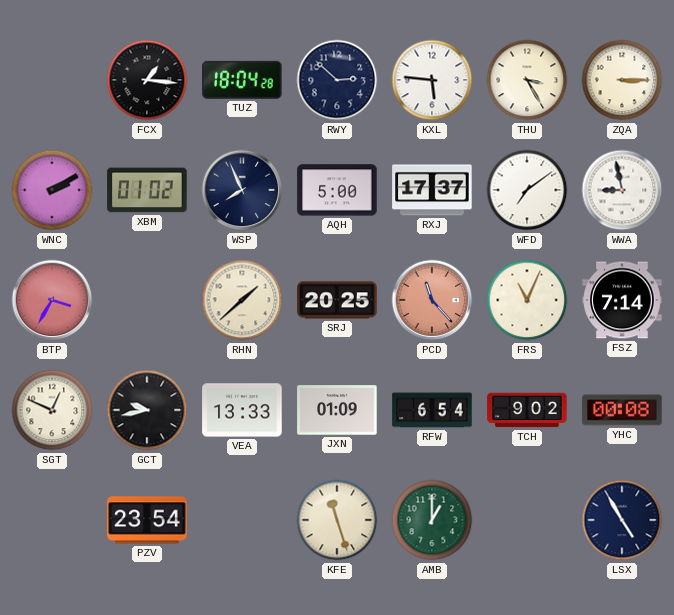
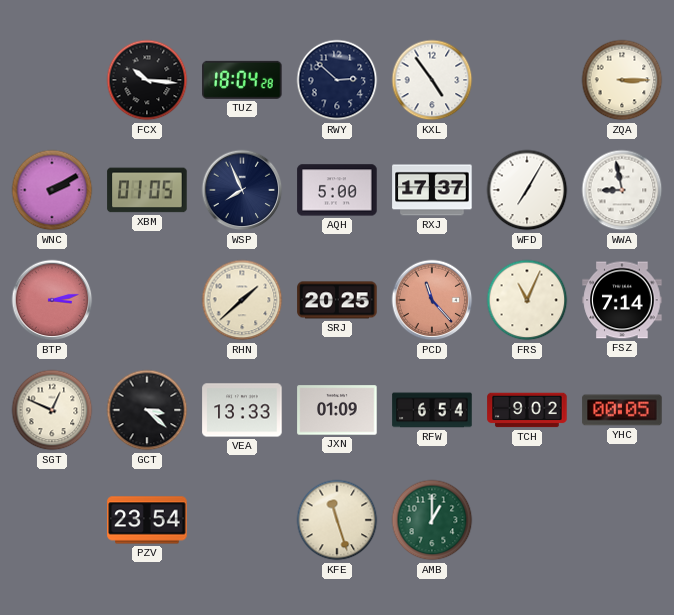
FCX: 1:16 -> 10:16 (147, 80)
KXL: 5:46 -> 4:54 (432, 80)
THU: 3:25 -> none (527, 80)
XBM: 01:02 -> 01:05 (147, 190)
WFD: 7:09 -> 7:05 (527, 190)
BTP: 3:35 -> 3:13 (52, 300)
GCT: 9:43 -> 3:22 (147, 410)
YHC: 00:08 -> 00:05 (622, 410)
LSX: 4:55 -> none (622, 520)
